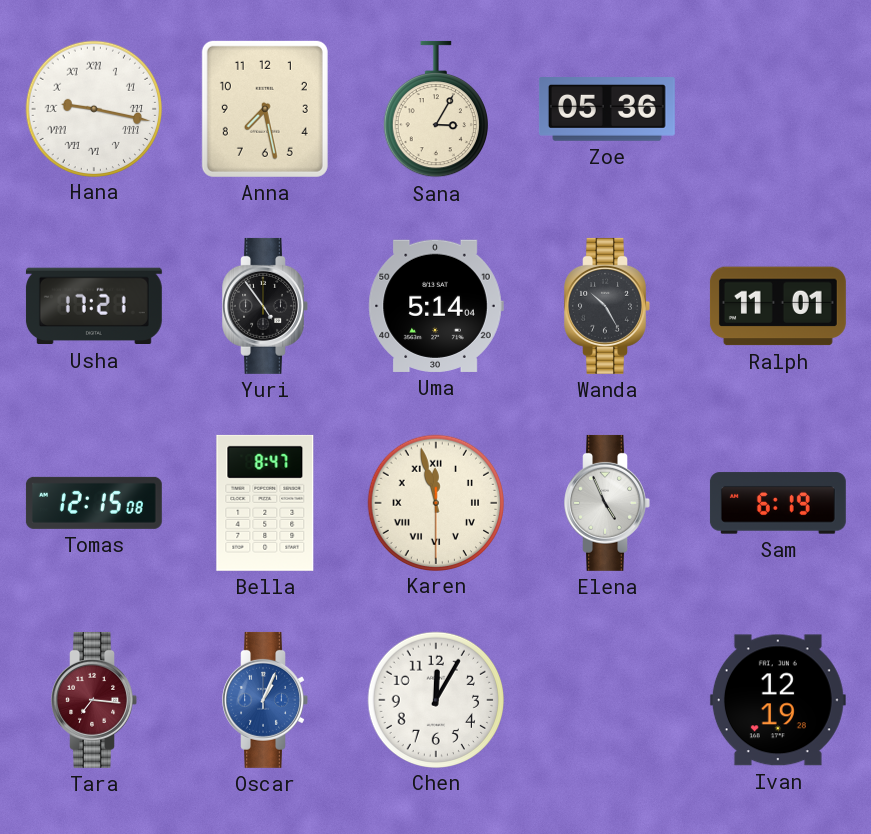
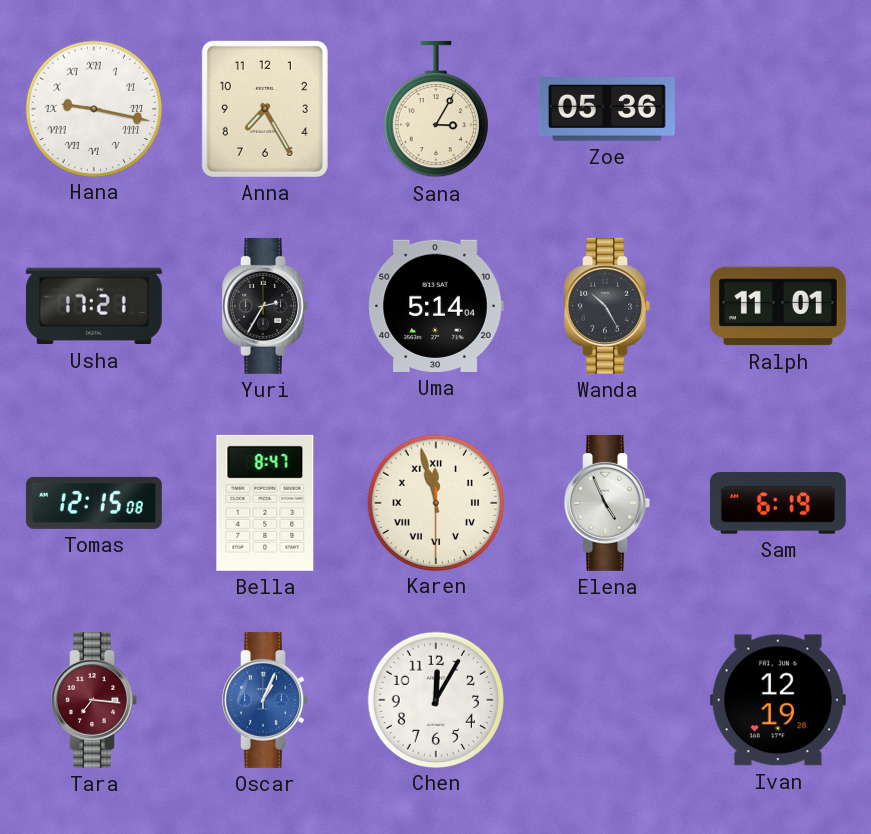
Anna: 7:28 -> 7:25 (265, 109)
Yuri: 4:54 -> 2:35 (265, 306)
